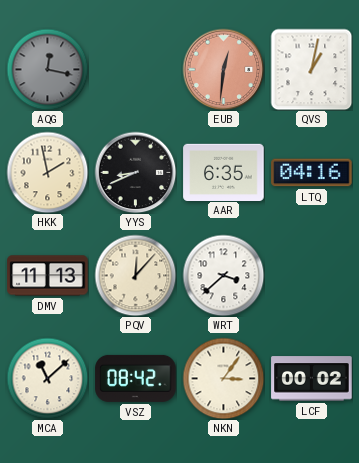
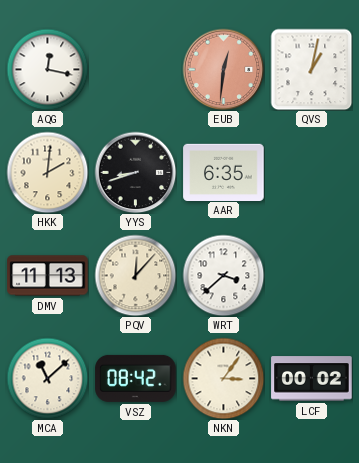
AQG dial: grey -> white (47, 69)
HKK: 1:58 -> 2:01 (47, 172)
YYS: 8:41 -> 8:42 (135, 172)
LTQ: 04:16 -> none (312, 173)
